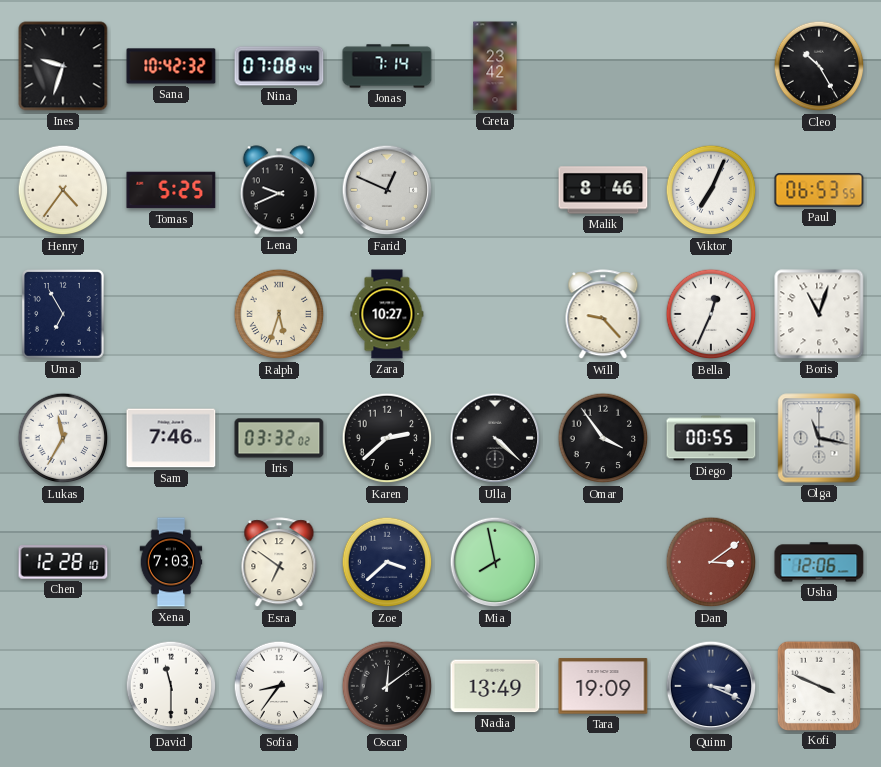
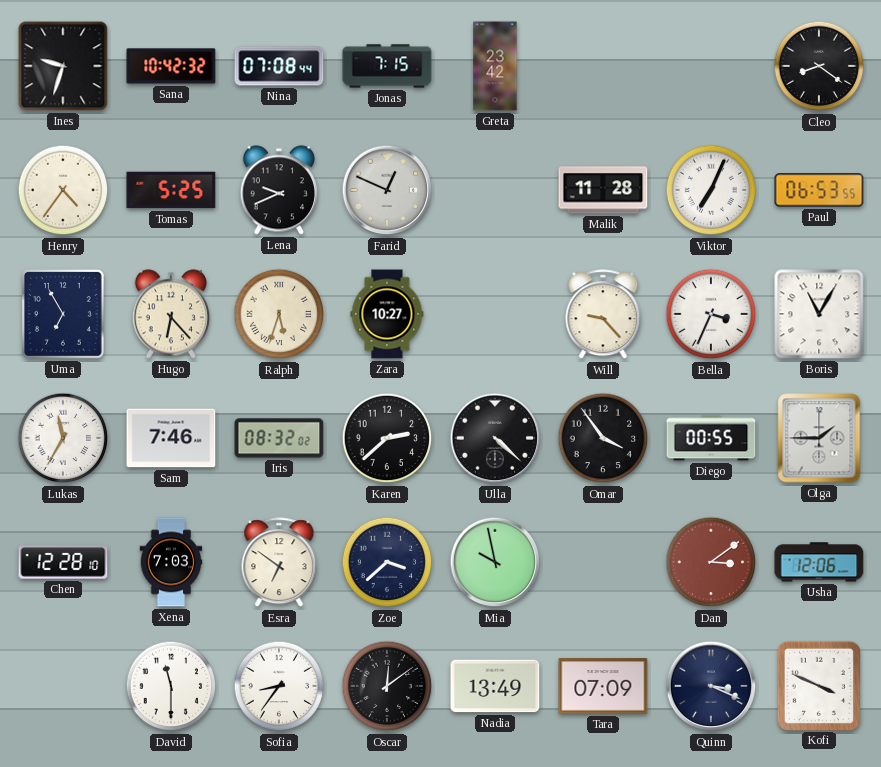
Jonas: 7:14 -> 7:15 (387, 66)
Cleo: 10:25 -> 8:21 (819, 66)
Malik: 8:46 -> 11:28 (603, 190)
Hugo: none -> 6:23 (171, 314)
Bella: 12:34 -> 3:34 (711, 314)
Boris: 11:03 -> 11:05 (819, 314)
Iris: 03:32 -> 08:32 (279, 438)
Olga: 11:17 -> 1:45 (819, 438)
Mia: 7:58 -> 9:58 (495, 562)
Tara: 19:09 -> 07:09 (603, 686)
